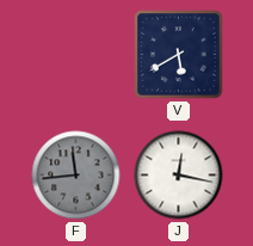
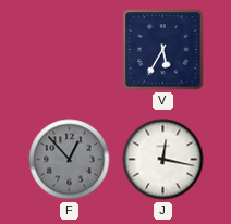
V: 5:40 -> 5:35 (163, 50)
F: 11:44 -> 12:53 (70, 160)
